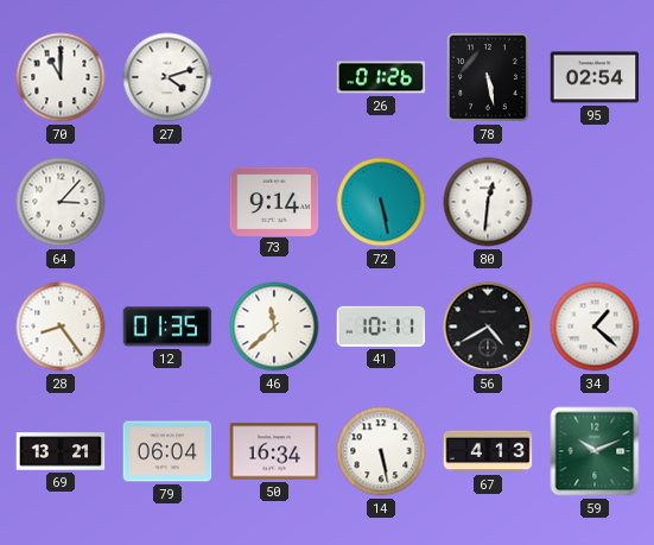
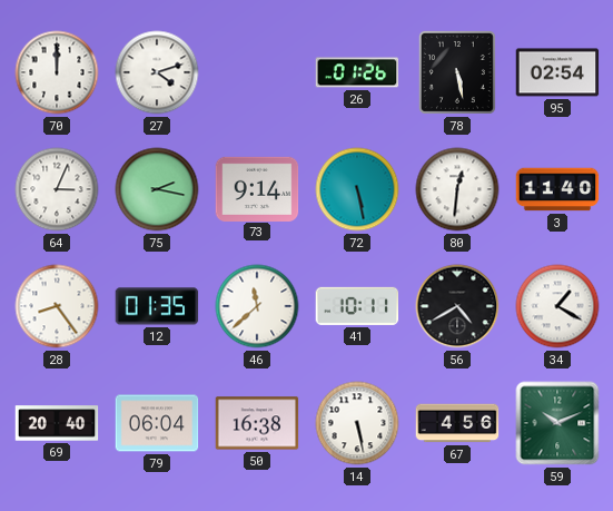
70: 11:00 -> 12:00 (57, 72)
64: 3:07 -> 3:04 (57, 189)
75: none -> 2:17 (157, 189)
3: none -> 11:40 (557, 189)
34: 1:22 -> 1:20 (557, 306)
69: 13:21 -> 20:40 (57, 423)
50: 16:34 -> 16:38 (257, 423)
67: 4:13 -> 4:56 (457, 423)
